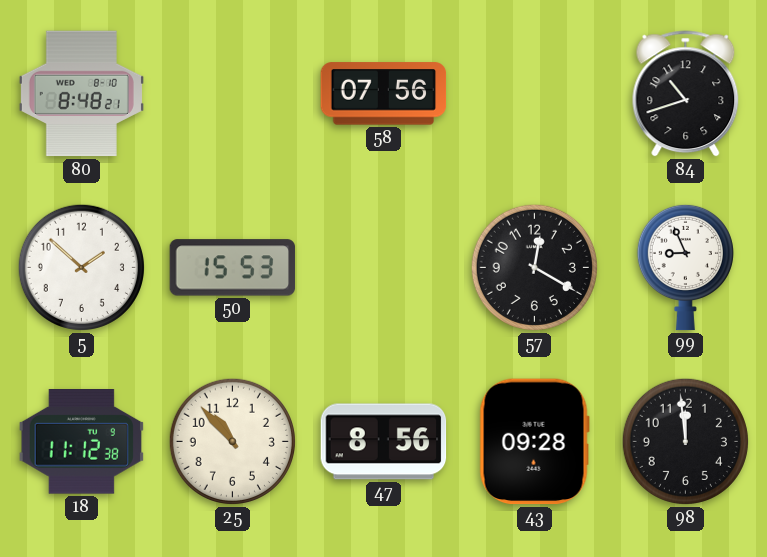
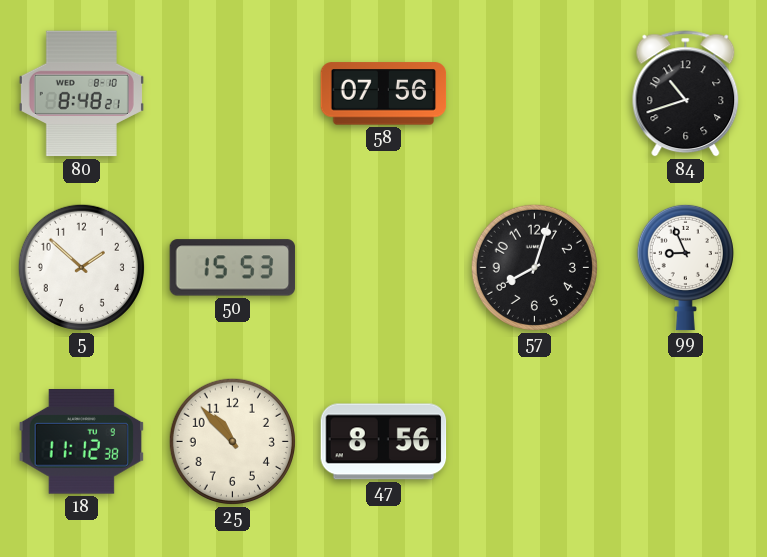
57: 12:20 -> 8:03 (534, 267)
43: 09:28 -> none (534, 442)
98: 11:59 -> none (685, 441)
